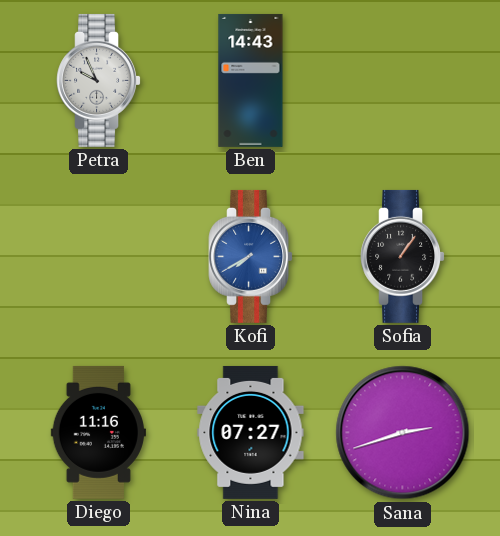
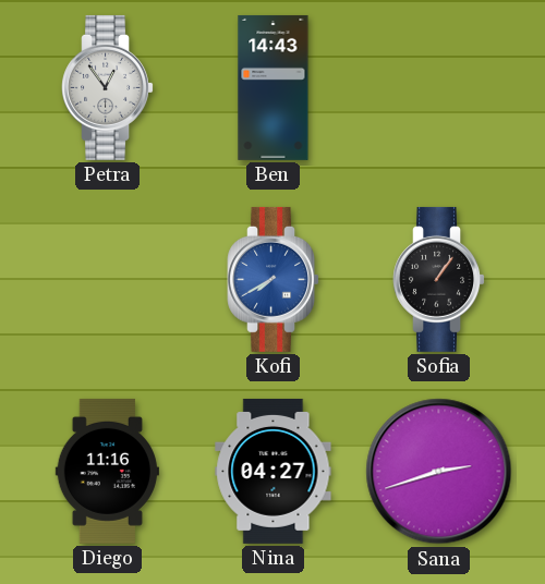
Petra: 9:56 -> 12:54 (107, 87)
Nina: 07:27 -> 04:27 (274, 471)
